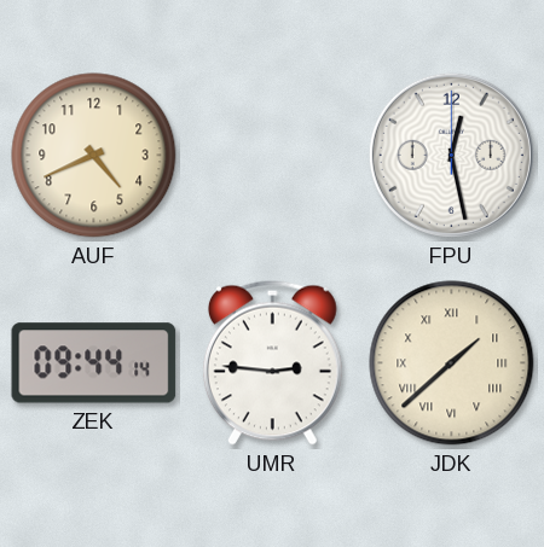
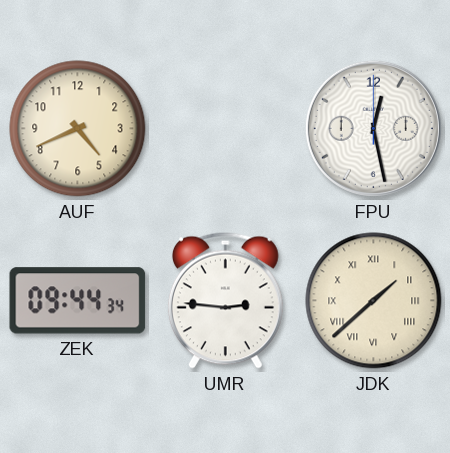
ZEK: 09:44:14 -> 09:44:34 (78, 301)
